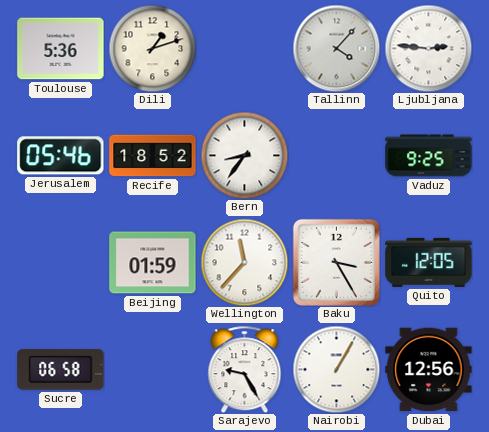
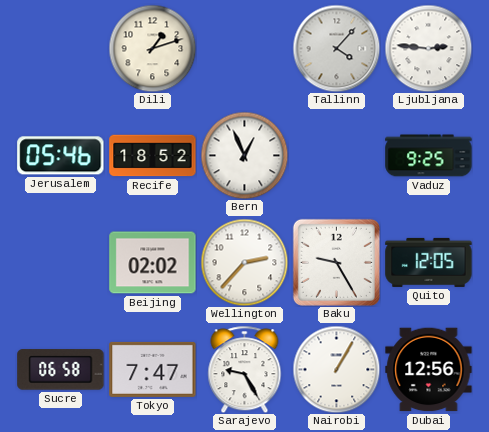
Toulouse: 5:36 -> none (61, 49)
Bern: 8:36 -> 12:56 (244, 155)
Beijing: 01:59 -> 02:02 (153, 263)
Wellington: 11:37 -> 2:37 (244, 262)
Baku: 3:25 -> 9:25 (336, 262)
Tokyo: none -> 7:47 (153, 369)
